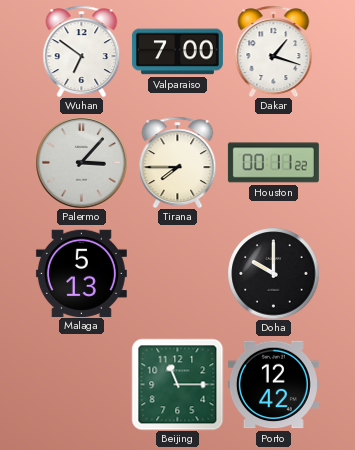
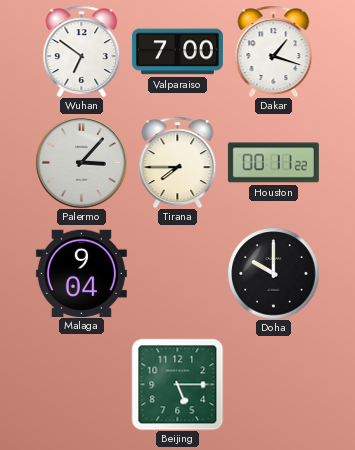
Malaga: 5:13 -> 9:04 (81, 273)
Beijing: 11:15 -> 5:15 (177, 384)
Porto: 12:42 -> none (273, 385)
